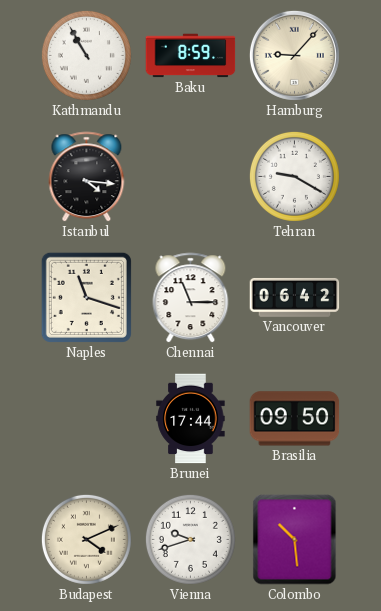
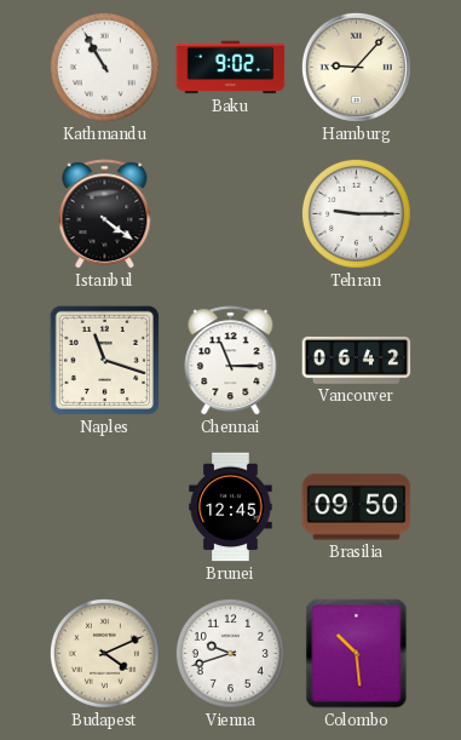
Baku: 8:59 -> 9:02 (231, 68)
Istanbul: 4:16 -> 4:21 (105, 214)
Tehran: 9:20 -> 9:15 (356, 213)
Brunei: 17:44 -> 12:45 (231, 507)
